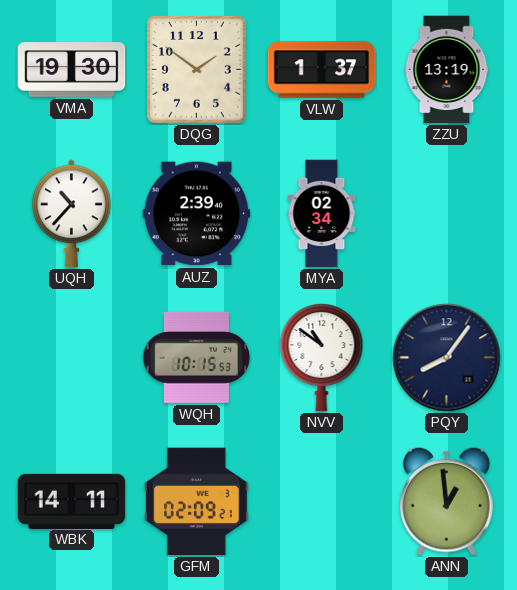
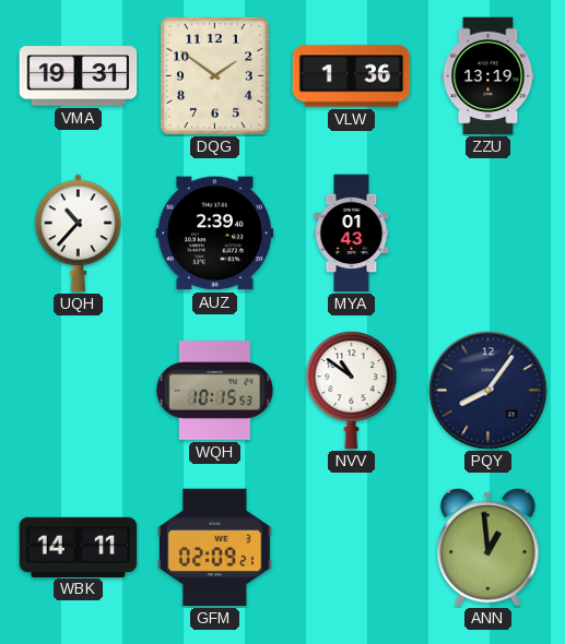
VMA: 19:30 -> 19:31 (79, 76)
VLW: 1:37 -> 1:36 (352, 76)
MYA: 02:34 -> 01:43 (352, 234)
